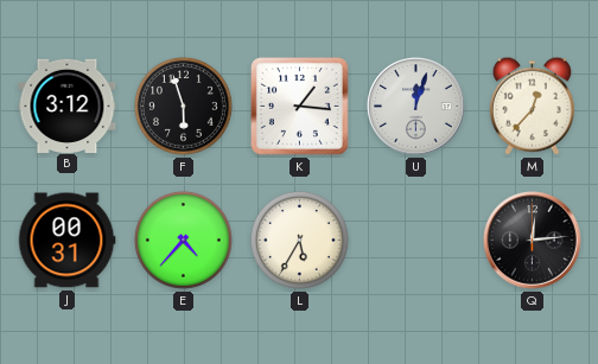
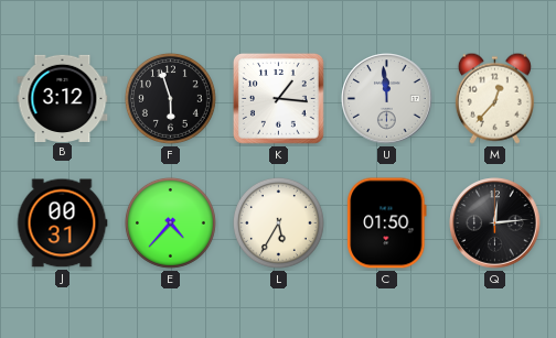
U: 12:03 -> 11:59 (387, 99)
C: none -> 01:50 (387, 223)
